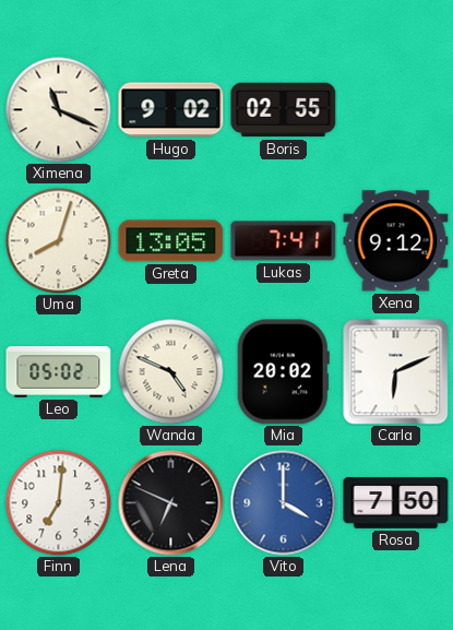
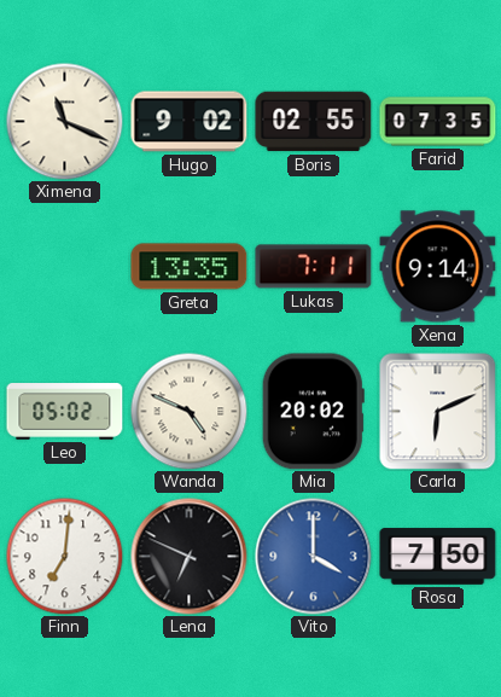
Farid: none -> 07:35 (438, 122)
Uma: 8:03 -> none (58, 240)
Greta: 13:05 -> 13:35 (190, 267)
Lukas: 7:41 -> 7:11 (314, 267)
Xena: 9:12 -> 9:14 (438, 267)
